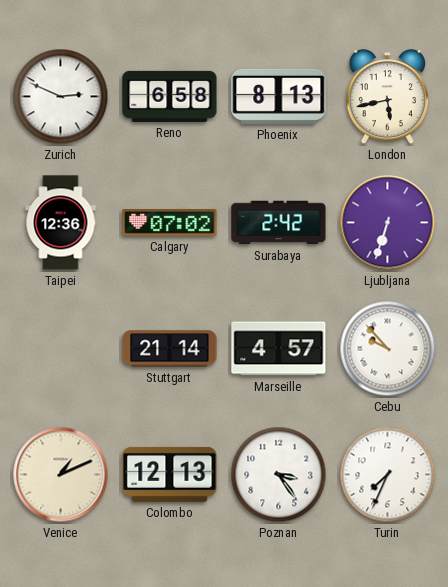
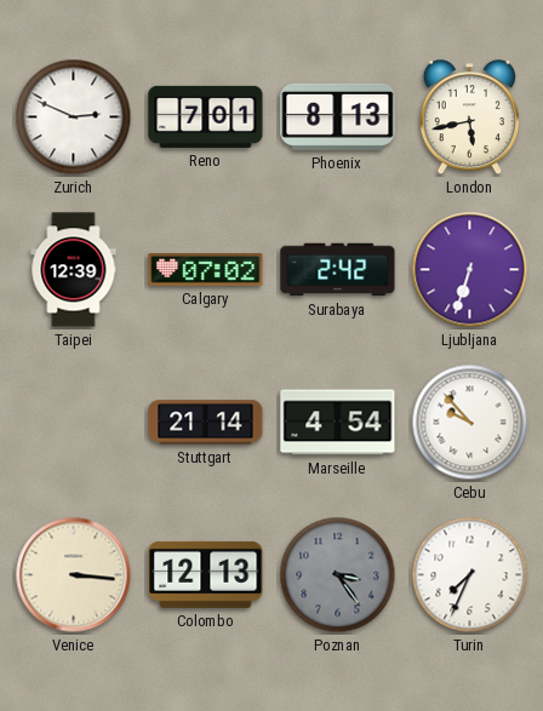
Reno: 6:58 -> 7:01 (206, 116)
Taipei: 12:36 -> 12:39 (74, 270)
Marseille: 4:57 -> 4:54 (338, 423)
Venice: 1:11 -> 3:16 (74, 575)
Poznan dial: white -> grey (338, 575)
